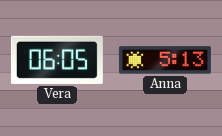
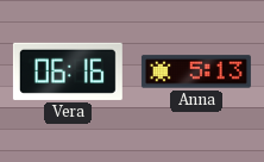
Vera: 06:05 -> 06:16 (68, 71)
